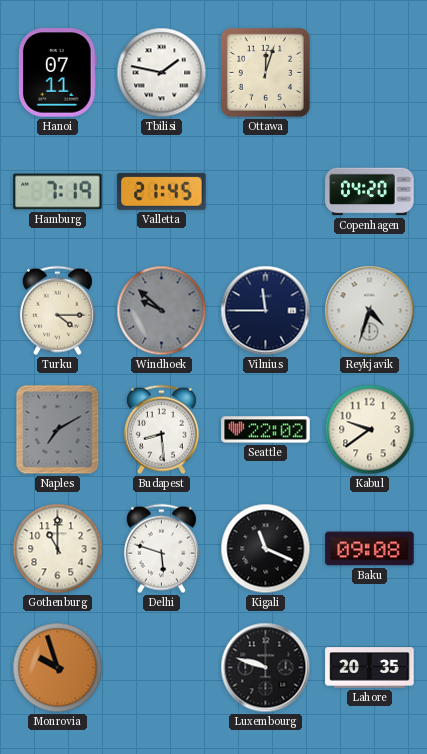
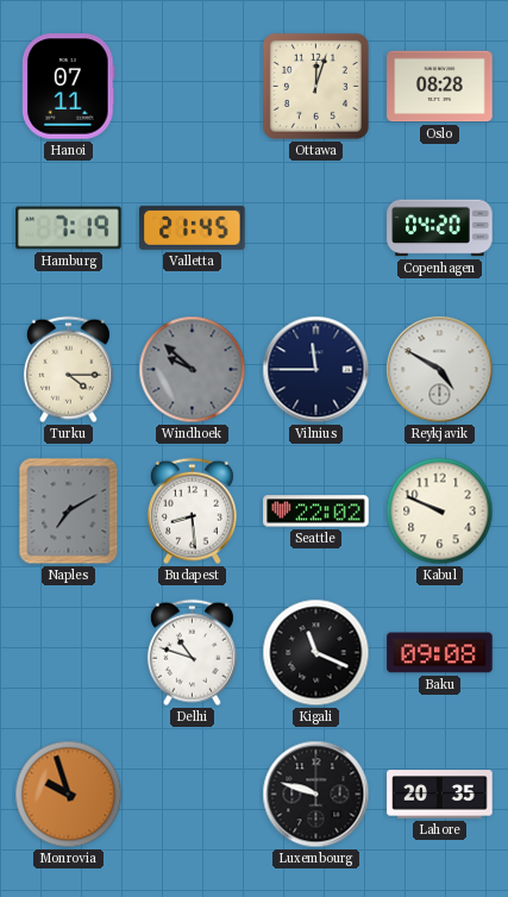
Tbilisi: 1:47 -> none (162, 73)
Oslo: none -> 08:28 (440, 87)
Reykjavik: 4:33 -> 4:50 (440, 370)
Kabul: 9:39 -> 9:49 (440, 512)
Gothenburg: 11:00 -> none (58, 549)
Delhi: 5:48 -> 10:48 (192, 653)
